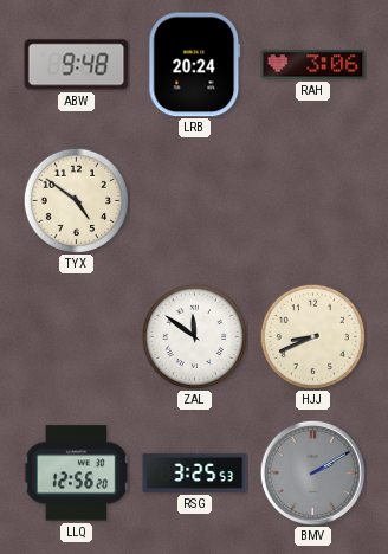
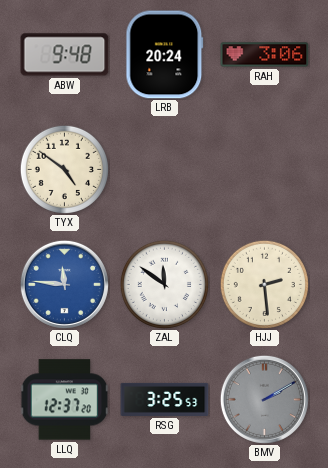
CLQ: none -> 11:46 (64, 284)
HJJ: 8:41 -> 2:29 (264, 284)
LLQ: 12:56 -> 12:37 (64, 400)
